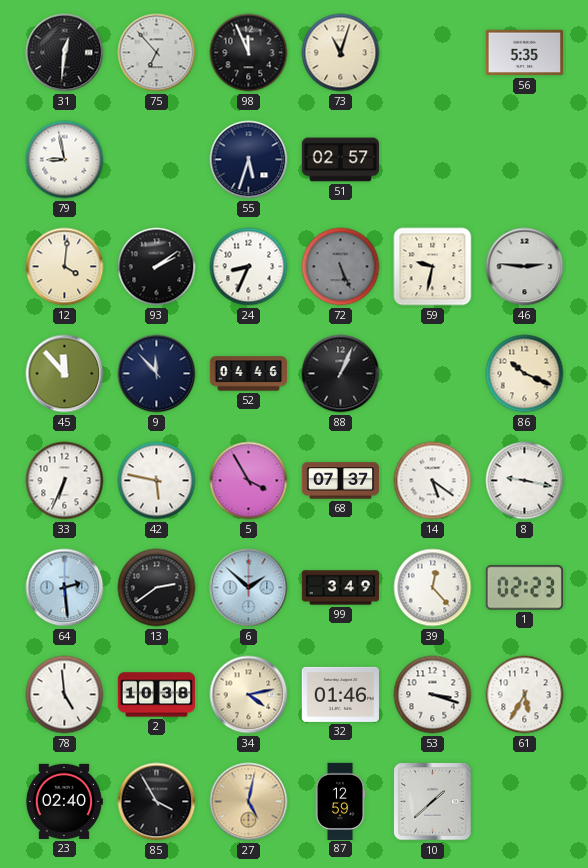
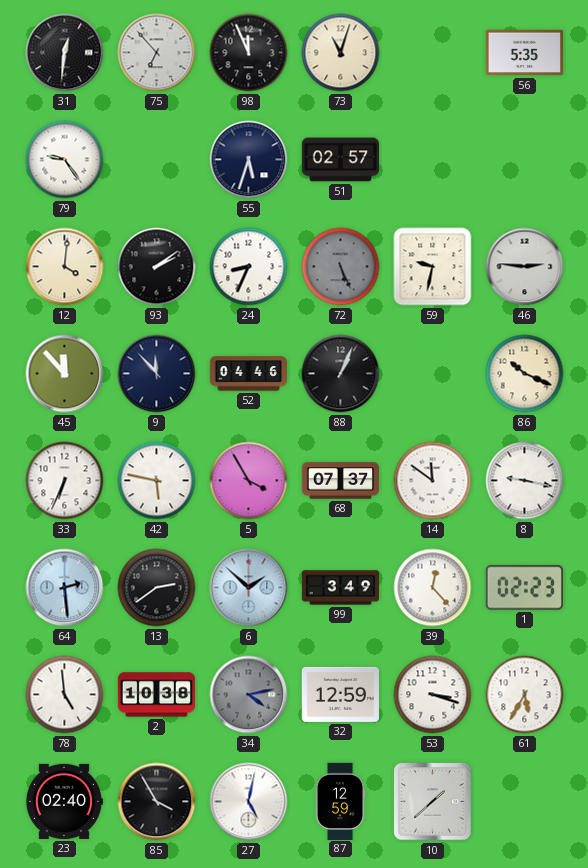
79: 8:58 -> 9:24 (65, 160)
14: 5:21 -> 11:51 (433, 481)
34 dial: cream -> grey (249, 695)
32: 01:46 -> 12:59 (340, 694)
27 dial: champagne -> white (249, 802)
